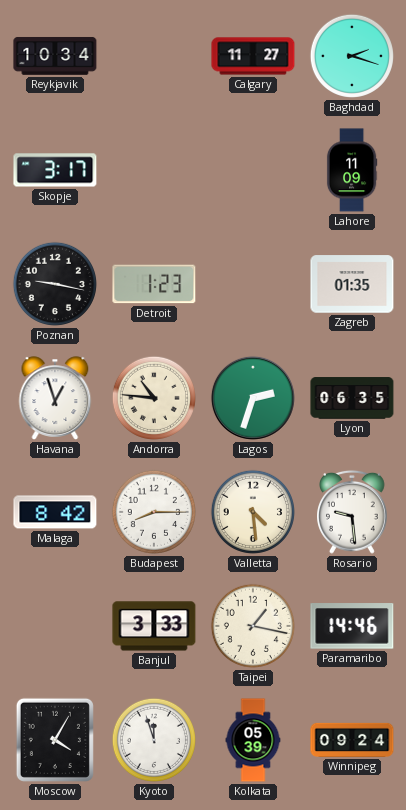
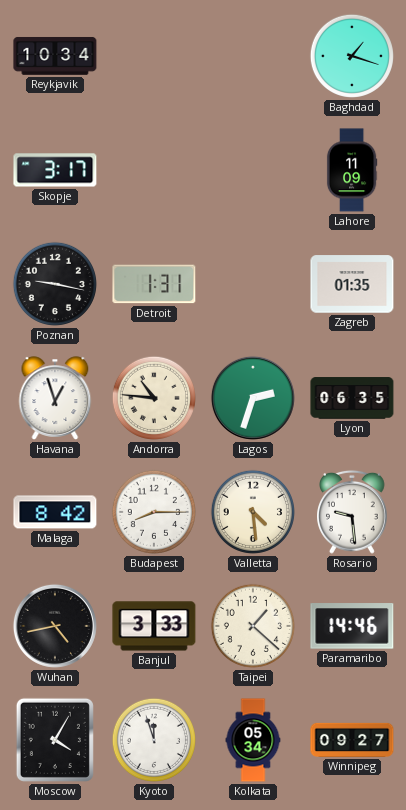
Calgary: 11:27 -> none (253, 56)
Baghdad: 2:18 -> 1:18 (352, 56)
Detroit: 1:23 -> 1:31 (154, 284)
Wuhan: none -> 4:43 (55, 626)
Taipei: 1:17 -> 1:22 (253, 626)
Kolkata: 05:39 -> 05:34 (253, 740)
Winnipeg: 09:24 -> 09:27 (352, 740)
